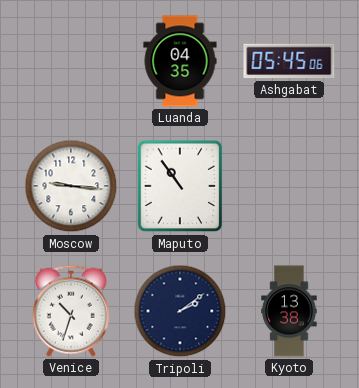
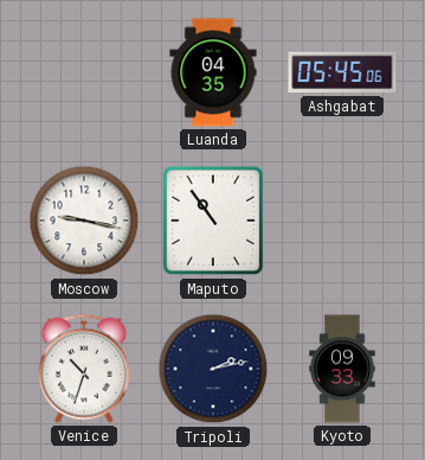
Moscow: 9:16 -> 9:17 (84, 221)
Tripoli: 2:09 -> 2:13 (213, 369)
Kyoto: 13:38 -> 09:33 (342, 369)
